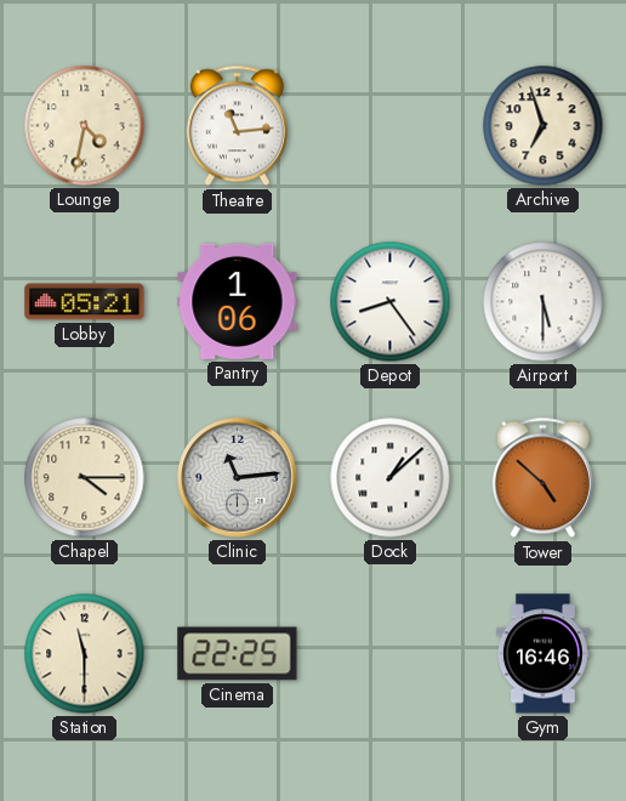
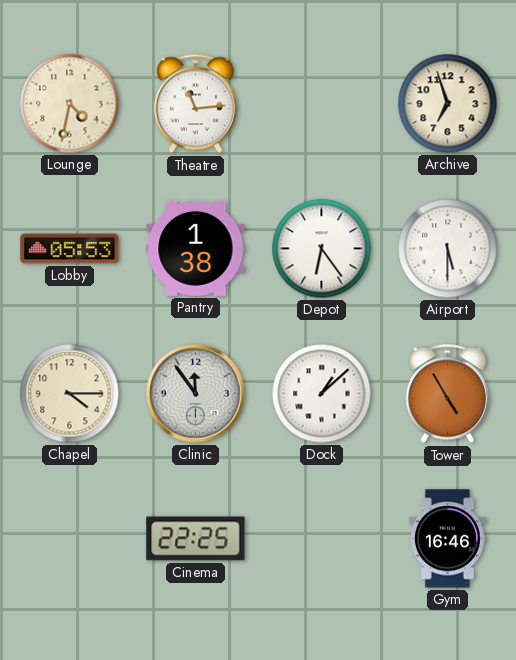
Lobby: 05:21 -> 05:53 (70, 249)
Pantry: 1:06 -> 1:38 (196, 248)
Depot: 8:24 -> 6:24 (322, 249)
Clinic: 11:14 -> 11:54 (196, 394)
Tower: 4:52 -> 4:55 (447, 394)
Station: 11:30 -> none (85, 654)
